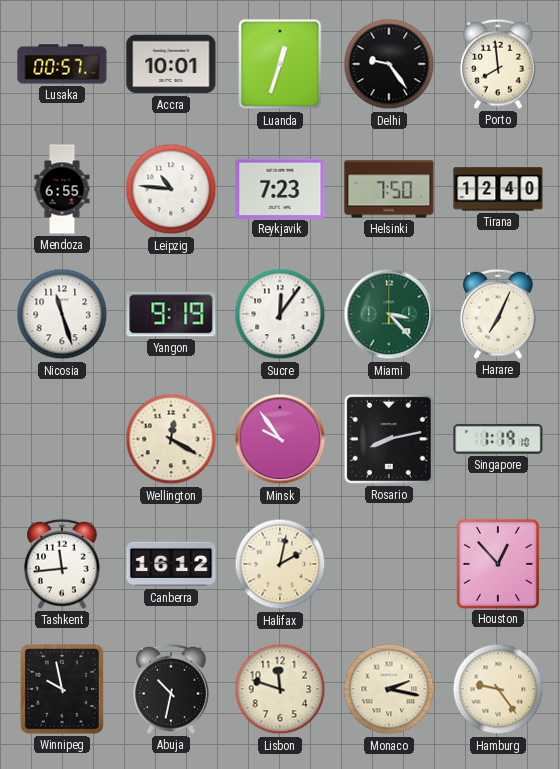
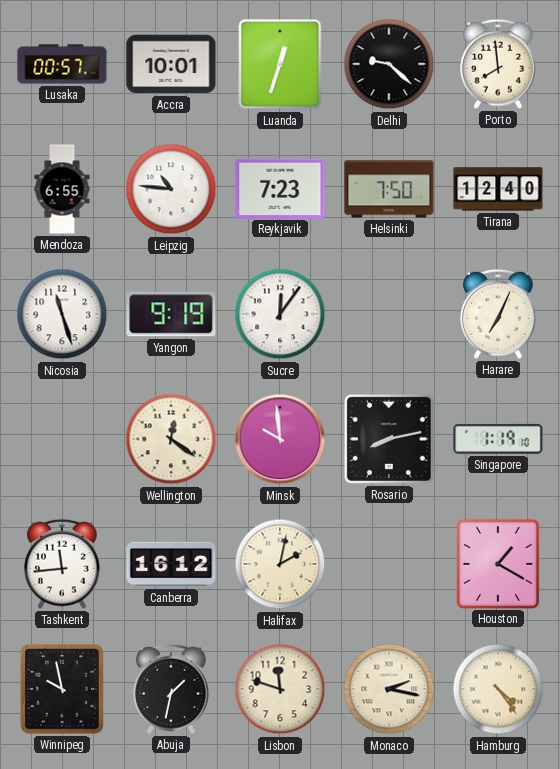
Delhi: 9:24 -> 9:22 (389, 64)
Miami: 3:23 -> none (389, 314)
Wellington: 12:20 -> 12:21 (171, 439)
Minsk: 9:54 -> 9:59 (280, 439)
Houston: 12:53 -> 1:20 (497, 563)
Abuja: 10:32 -> 1:32 (171, 689)
Hamburg: 9:24 -> 4:24 (498, 689)
